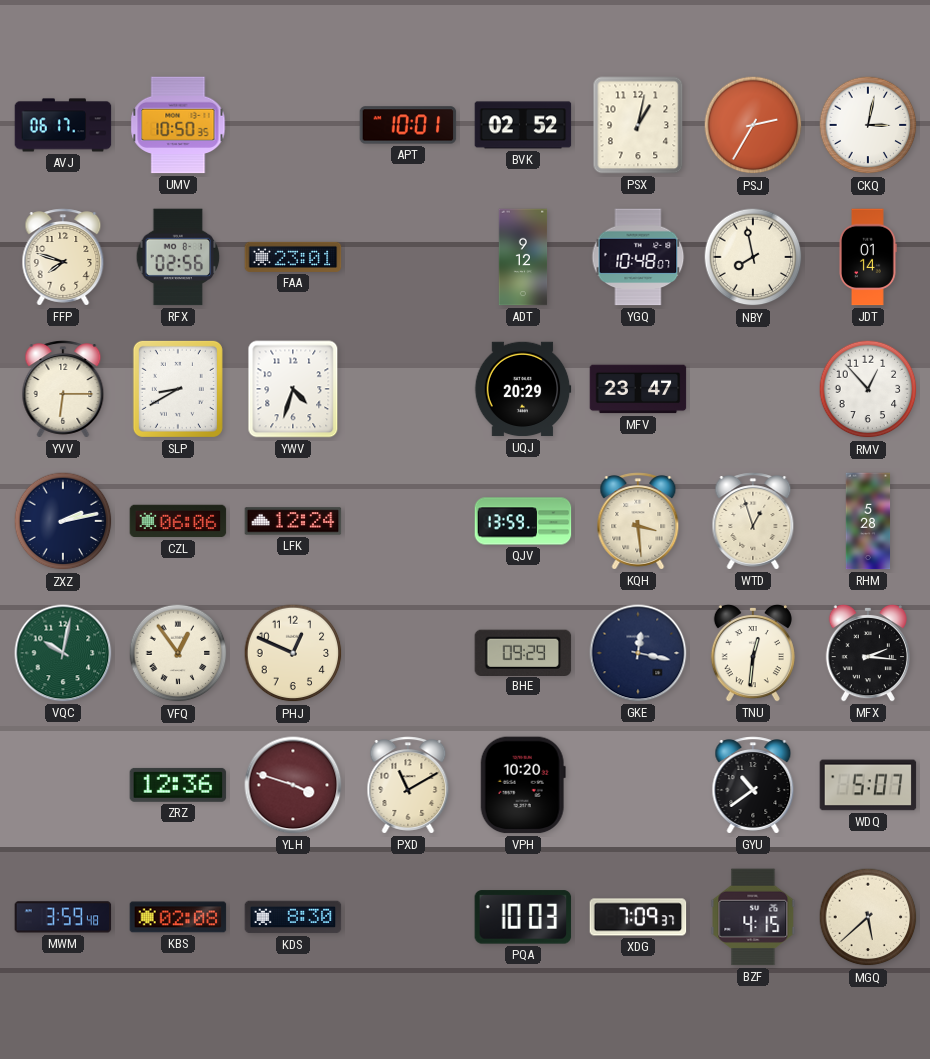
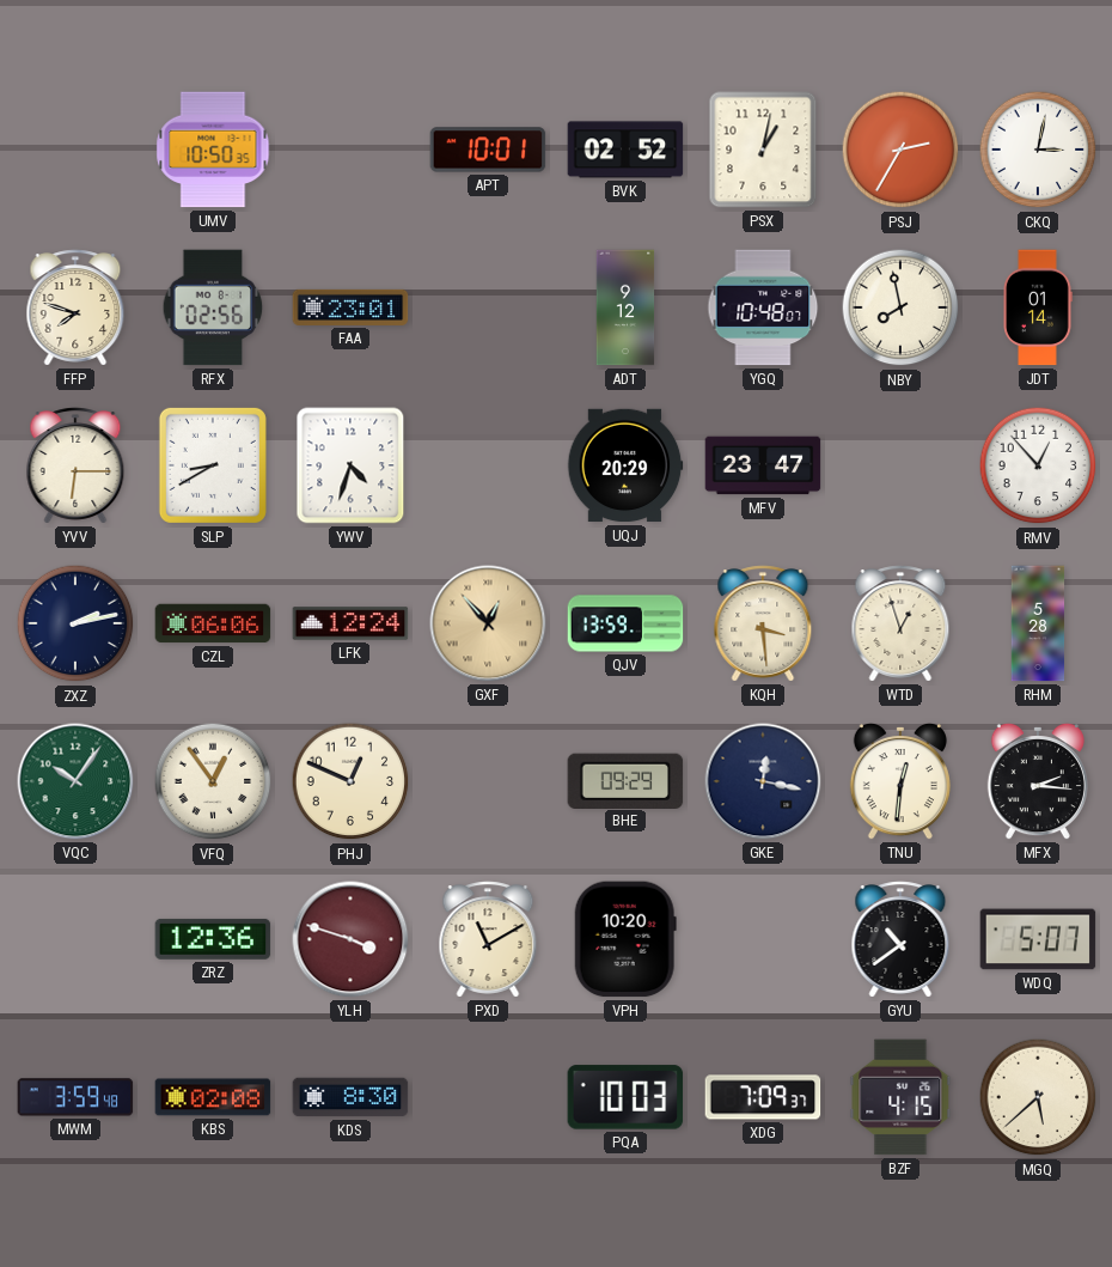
AVJ: 06:17 -> none (63, 125)
GXF: none -> 12:53 (488, 623)
VQC: 10:02 -> 10:06 (75, 781)
